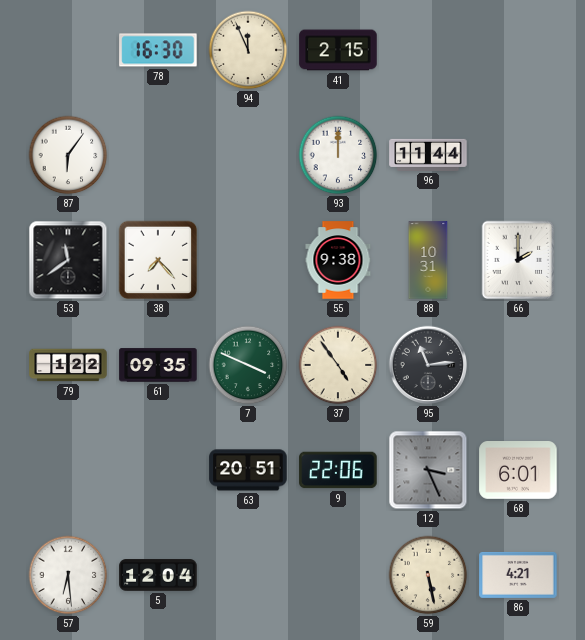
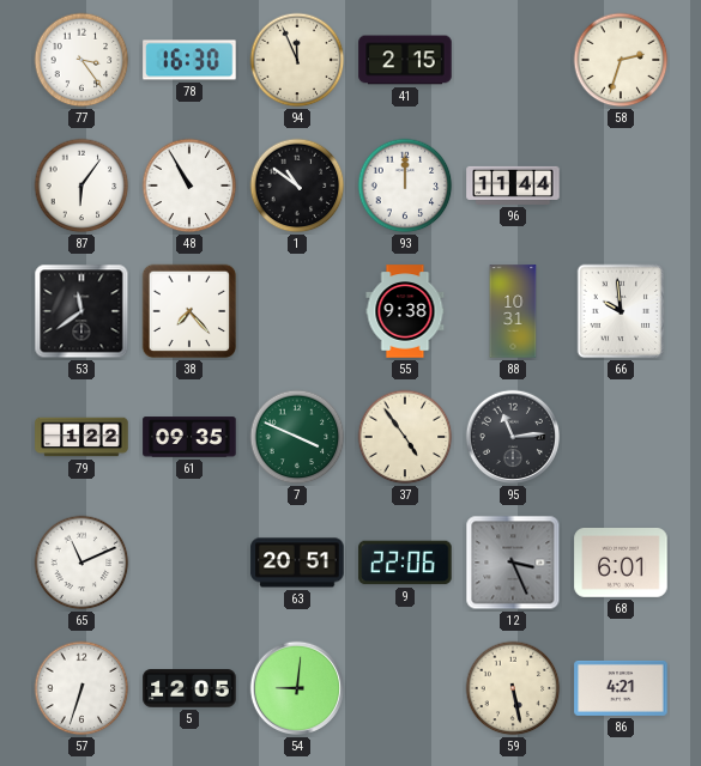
77: none -> 3:24 (81, 60)
58: none -> 2:33 (621, 60)
48: none -> 10:55 (189, 186)
1: none -> 10:51 (297, 186)
66: 2:00 -> 9:59 (621, 311)
65: none -> 11:11 (81, 563)
57: 6:29 -> 6:33 (81, 688)
5: 12:04 -> 12:05 (189, 688)
54: none -> 9:01 (297, 688)
